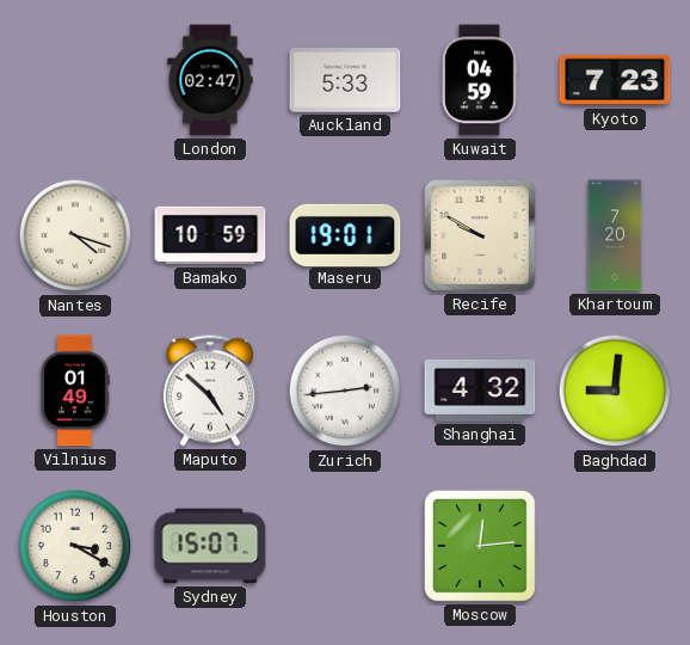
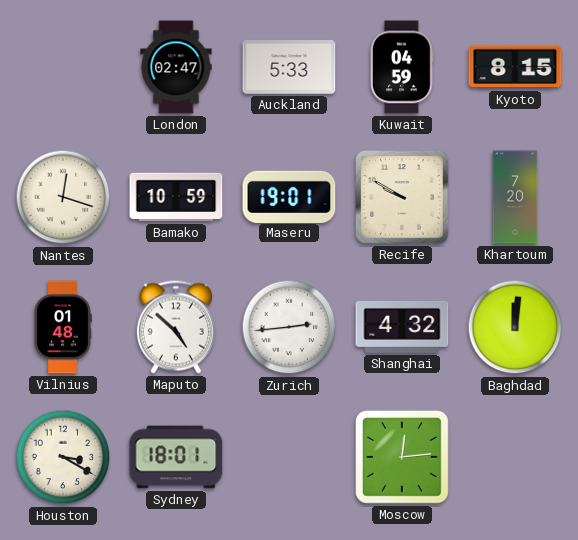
Kyoto: 7:23 -> 8:15 (515, 67)
Nantes: 4:18 -> 12:18 (63, 197)
Vilnius: 01:49 -> 01:48 (63, 327)
Baghdad: 9:01 -> 12:01 (515, 327)
Sydney: 15:07 -> 18:01 (176, 457)
